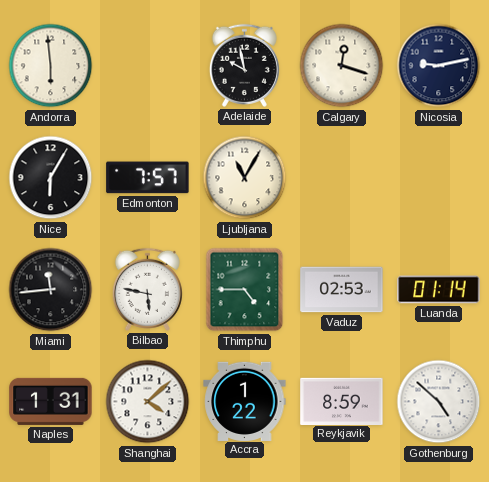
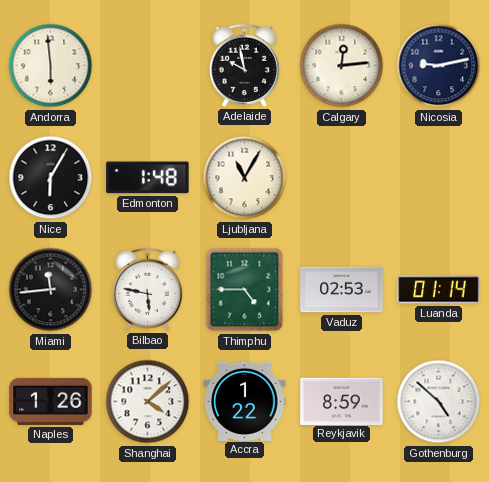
Calgary: 12:18 -> 12:14 (342, 66)
Edmonton: 7:57 -> 1:48 (148, 178)
Naples: 1:31 -> 1:26 (51, 401)
